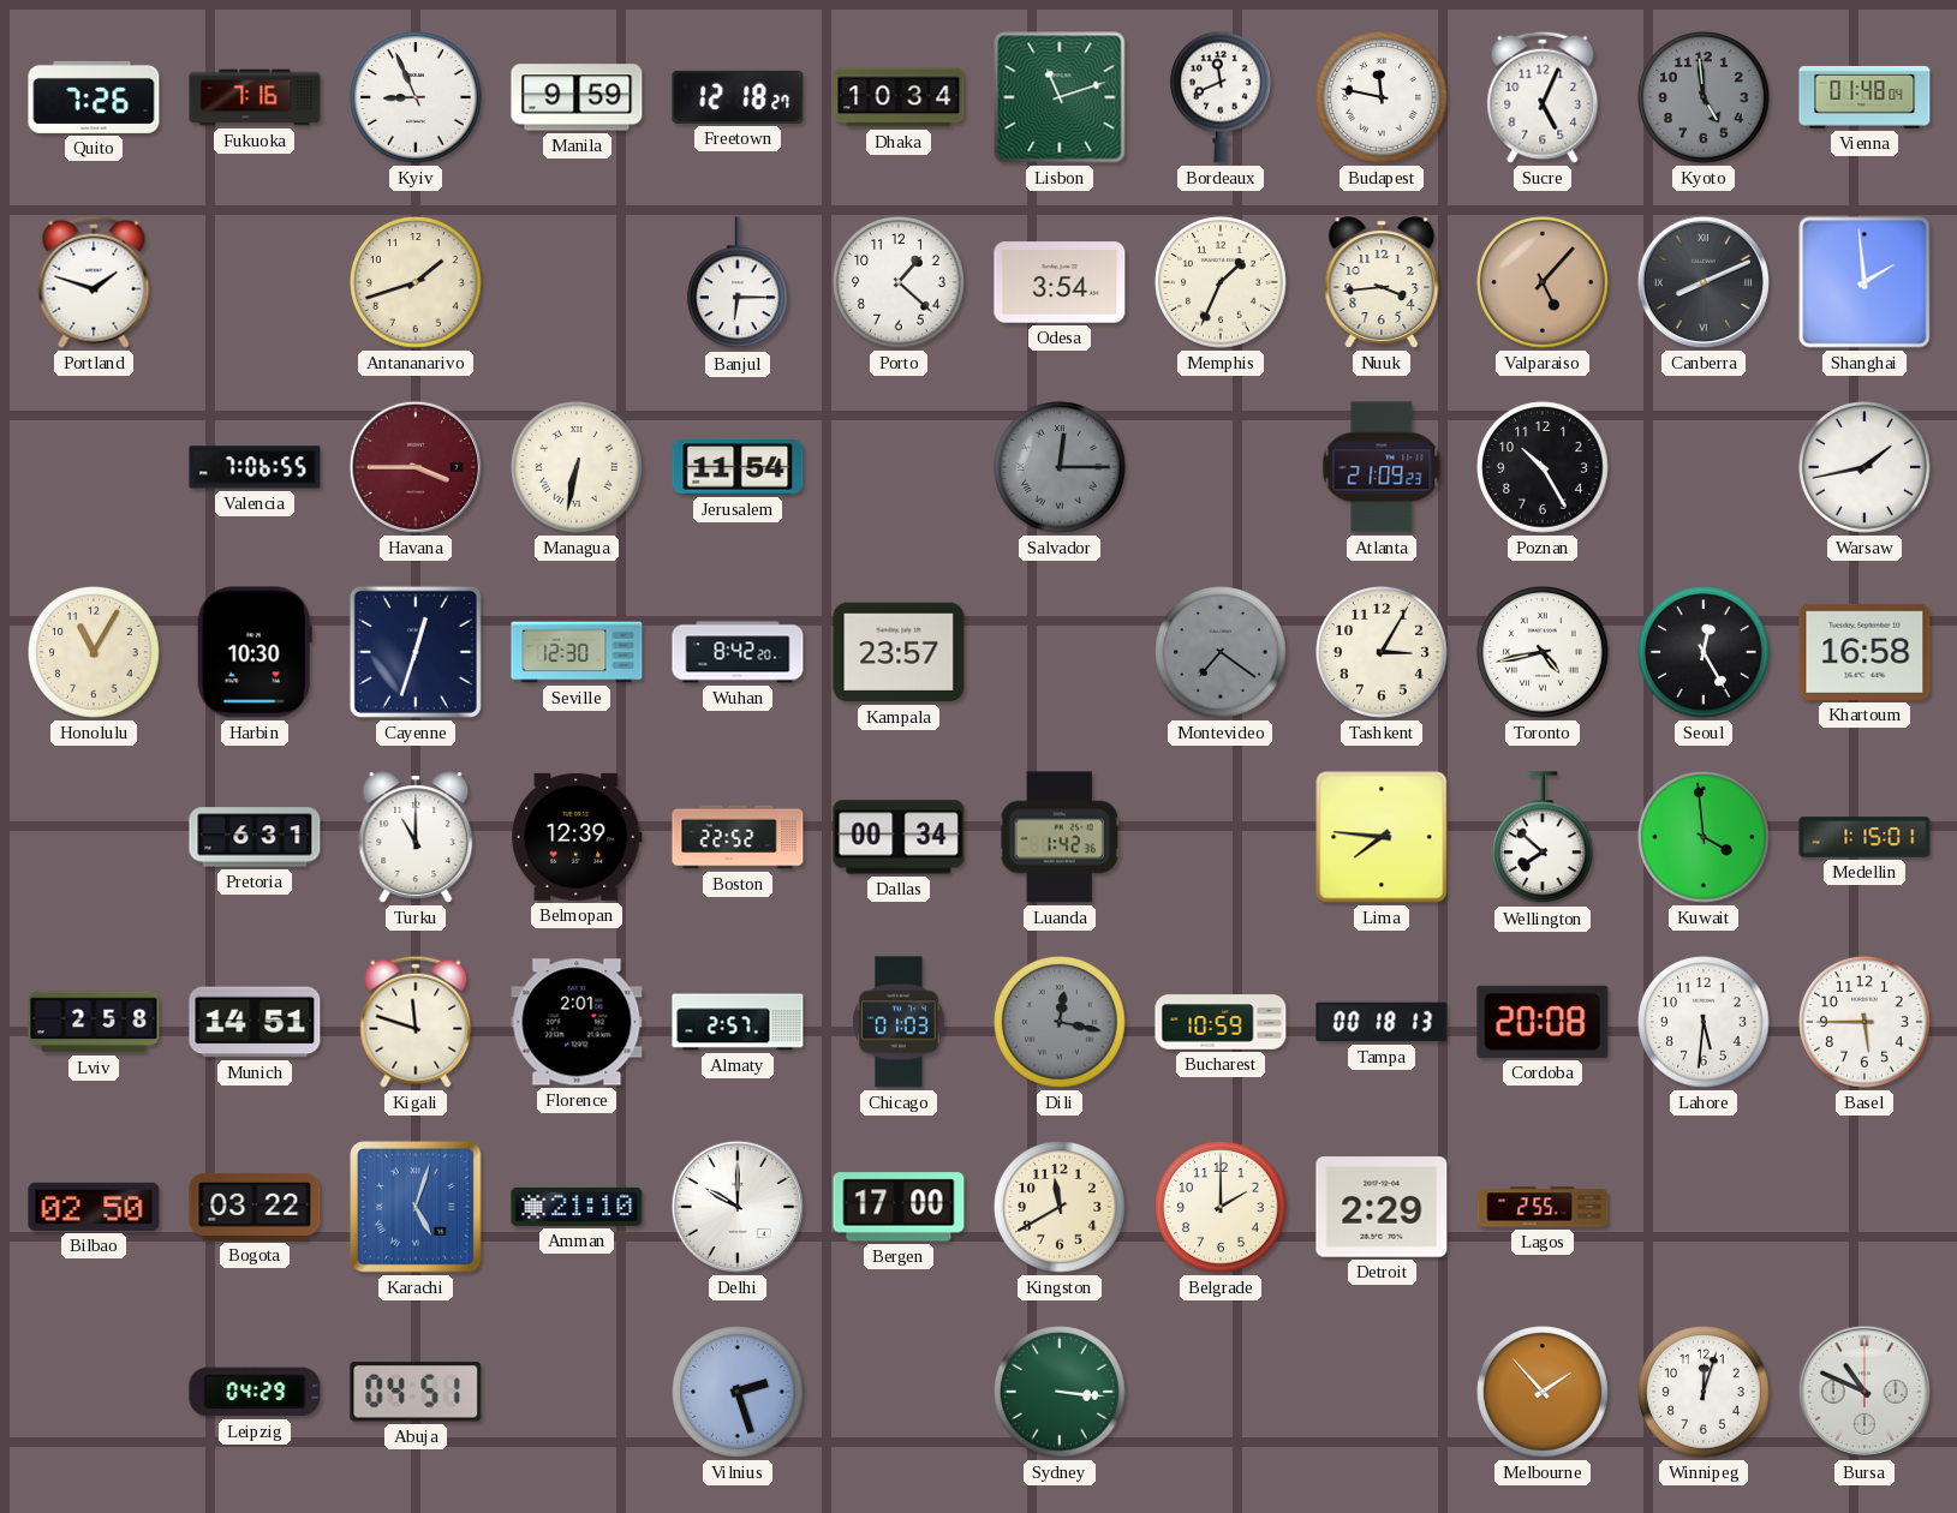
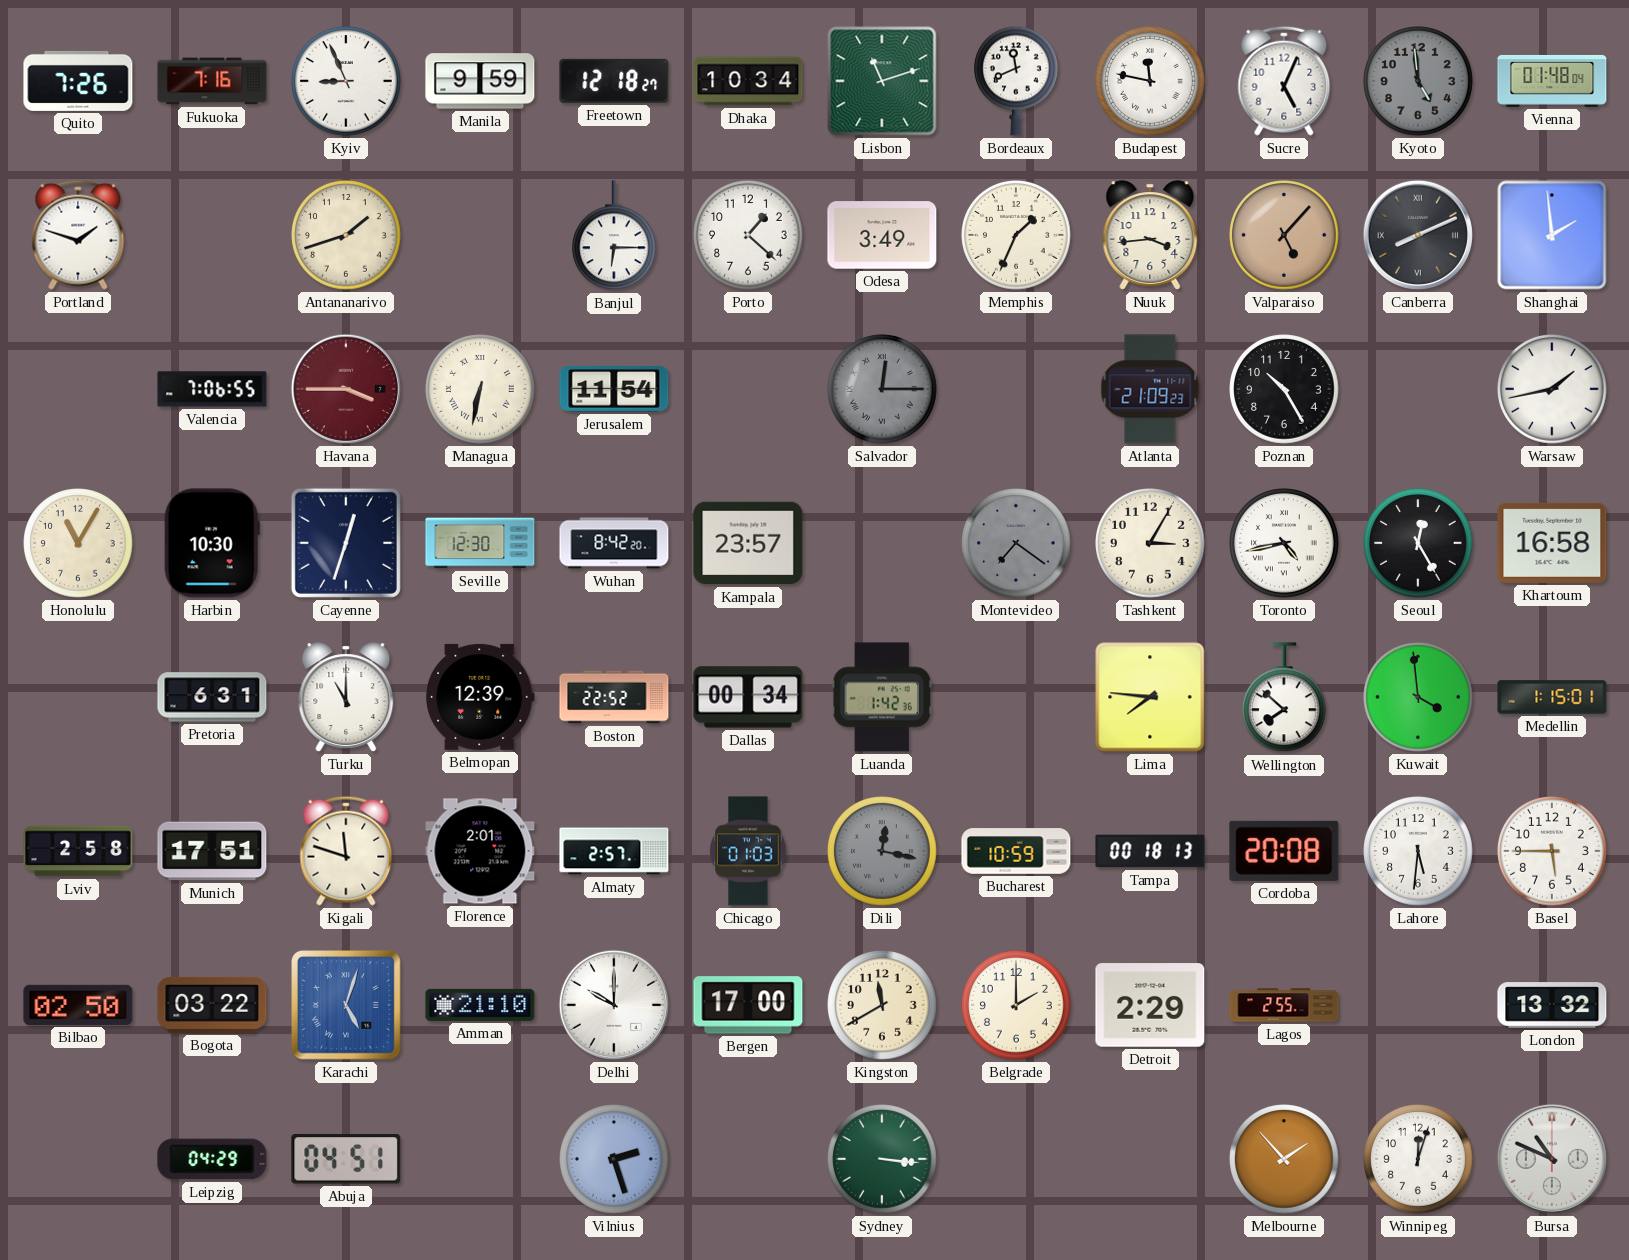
Odesa: 3:54 -> 3:49 (882, 235)
Munich: 14:51 -> 17:51 (212, 851)
London: none -> 13:32 (1552, 1005)
